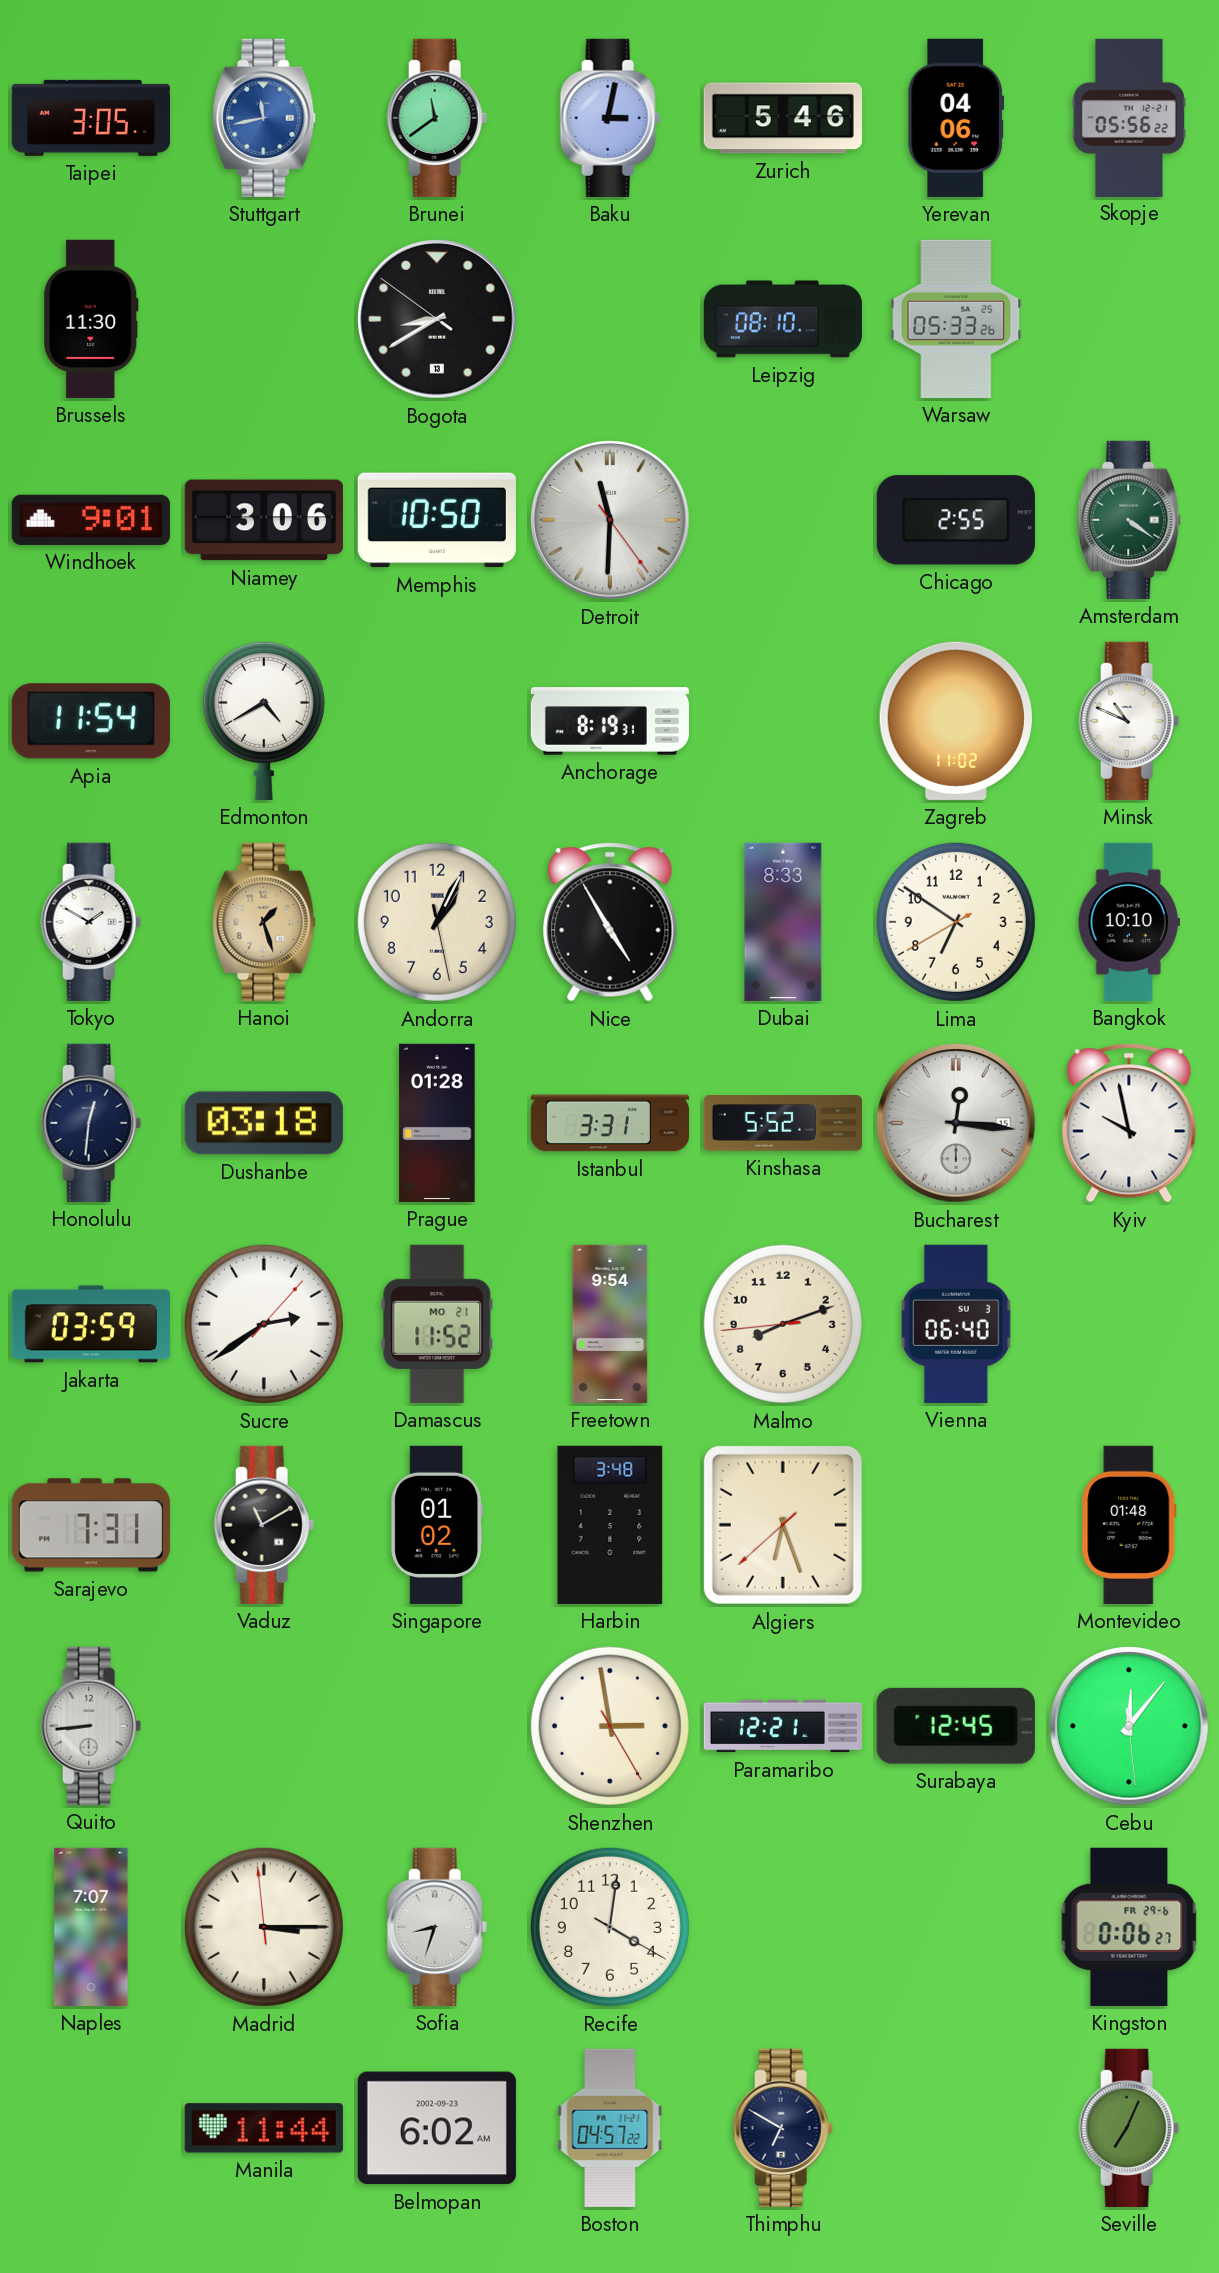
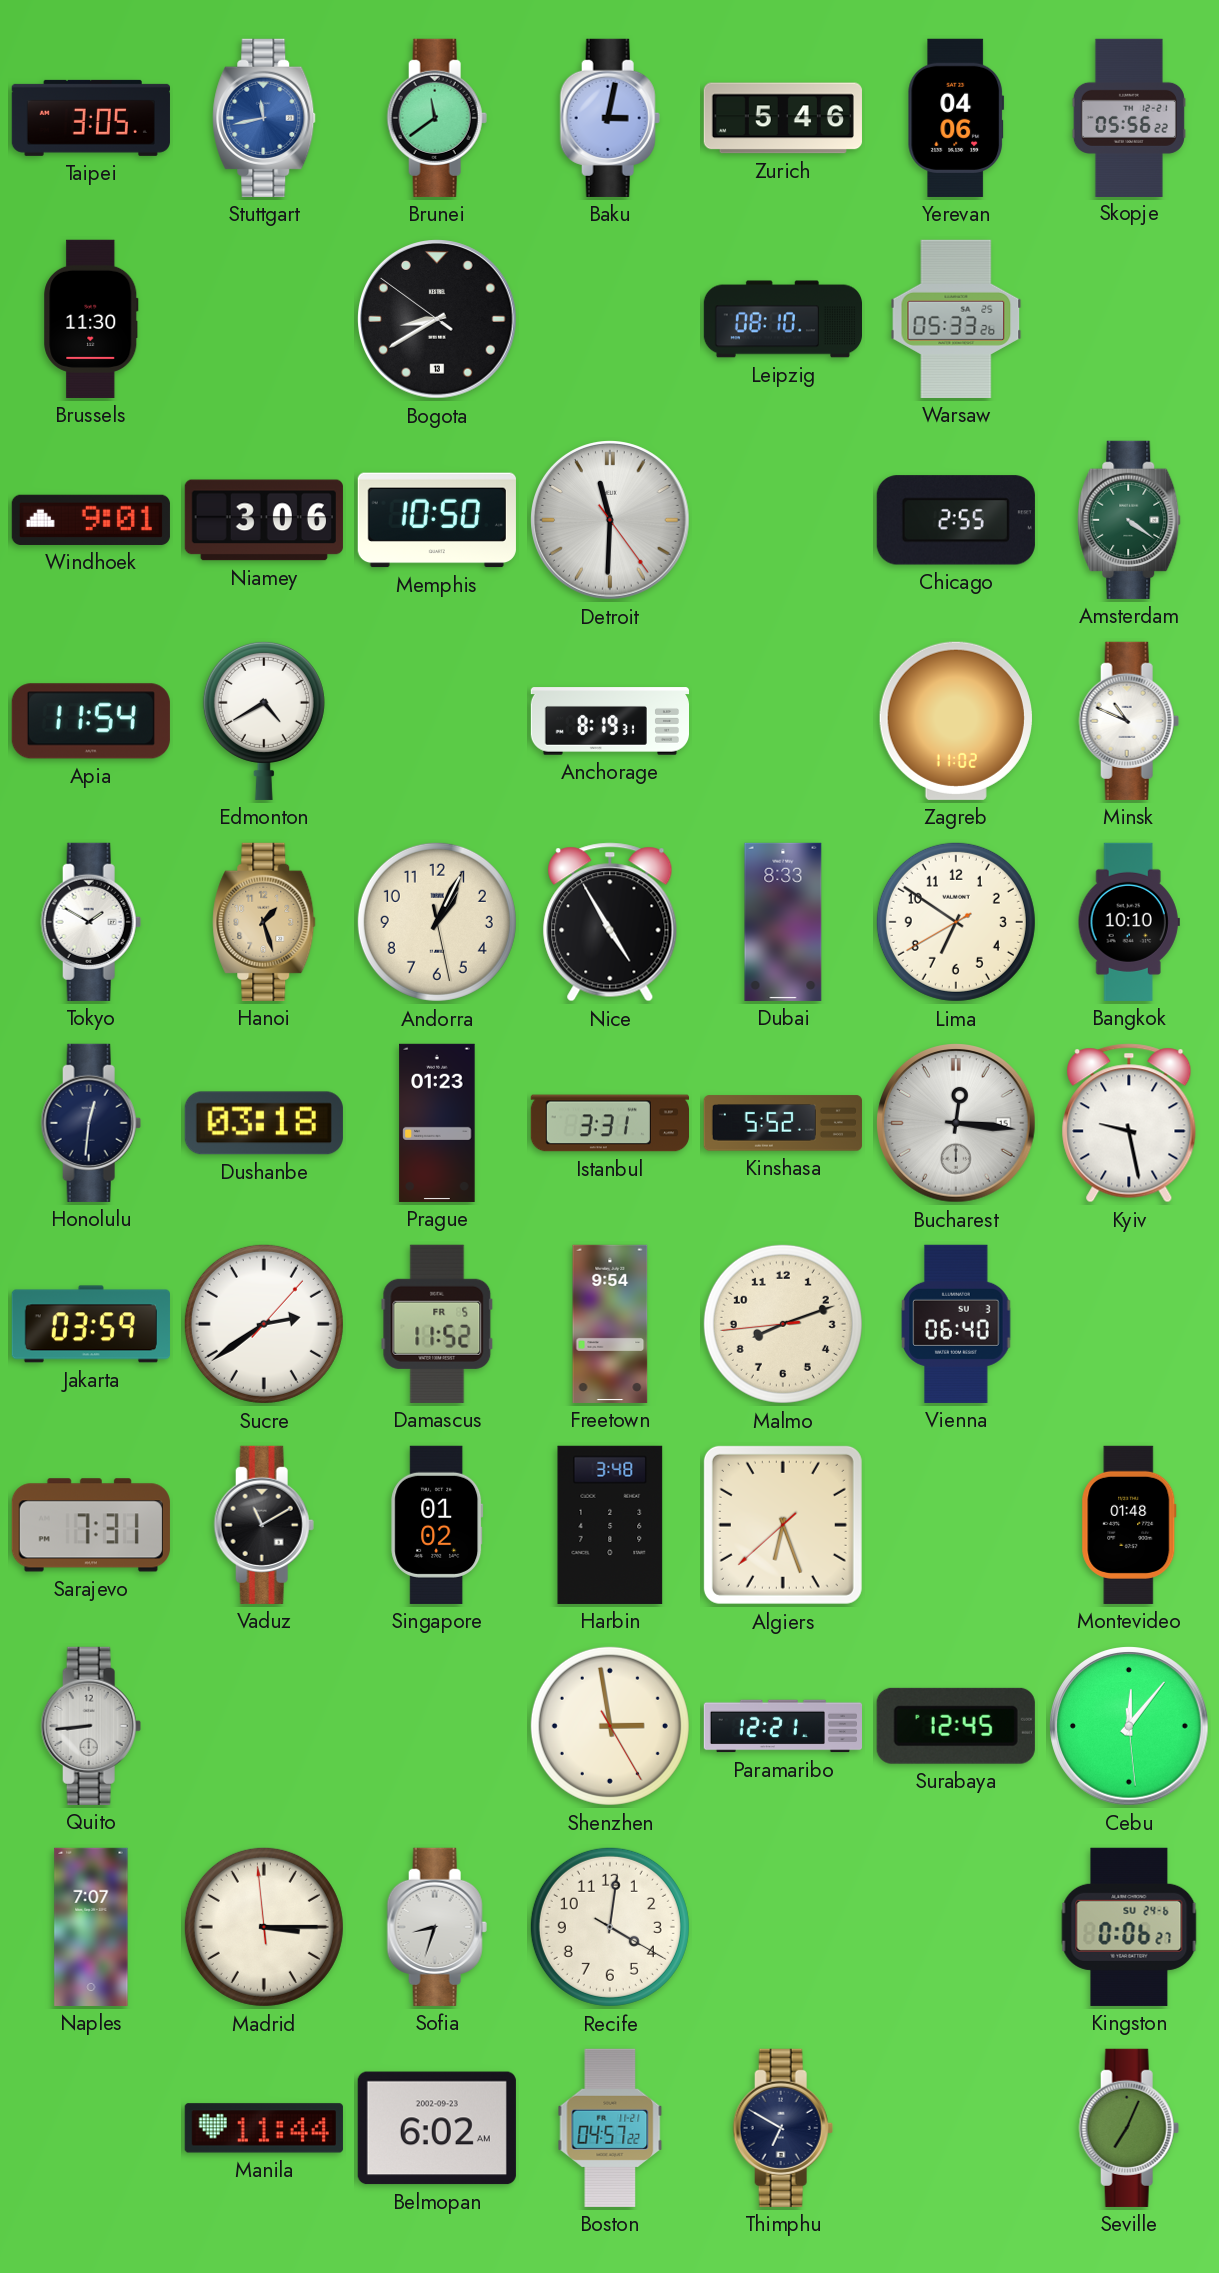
Prague: 01:28 -> 01:23 (437, 1123)
Kyiv: 9:58 -> 9:28 (1129, 1123)
Damascus date: MO 21 -> FR 5 (437, 1324)
Kingston date: FR 29-6 -> SU 24-6 (1129, 1927)
